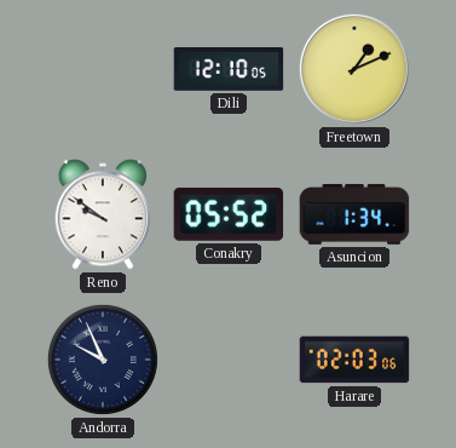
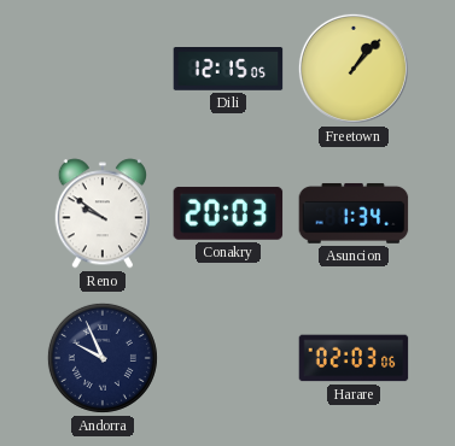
Dili: 12:10 -> 12:15 (228, 69)
Freetown: 1:11 -> 1:07 (354, 69)
Conakry: 05:52 -> 20:03 (228, 213)
